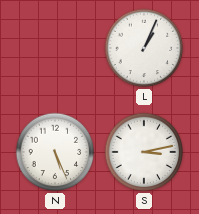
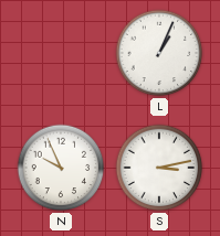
N: 5:26 -> 9:56 (61, 168)
